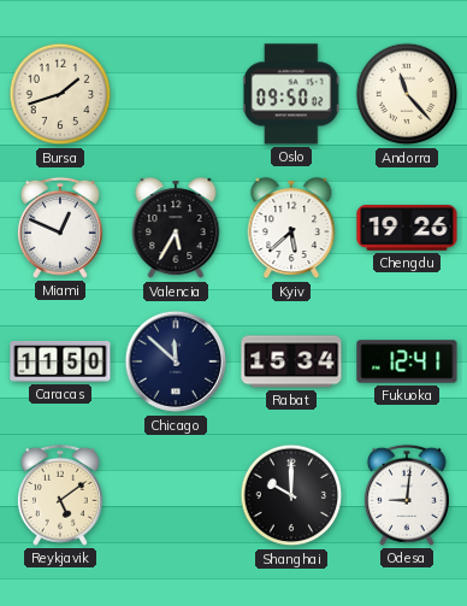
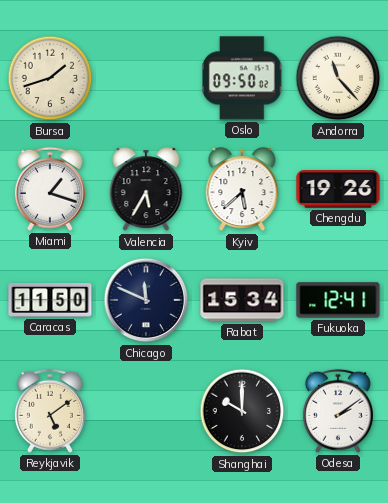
Miami: 12:49 -> 1:18 (50, 189)
Chicago: 11:52 -> 11:49 (146, 300)
Odesa: 9:01 -> 2:09 (338, 411)
